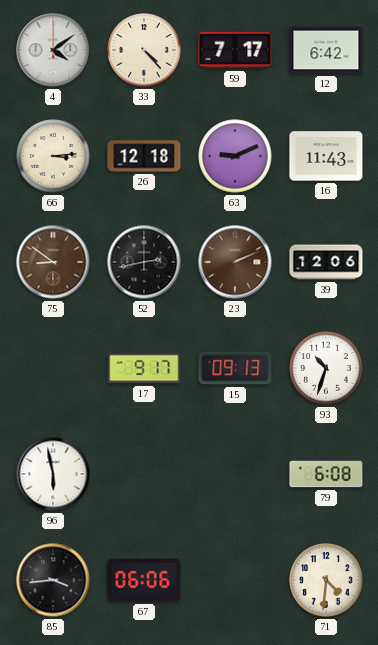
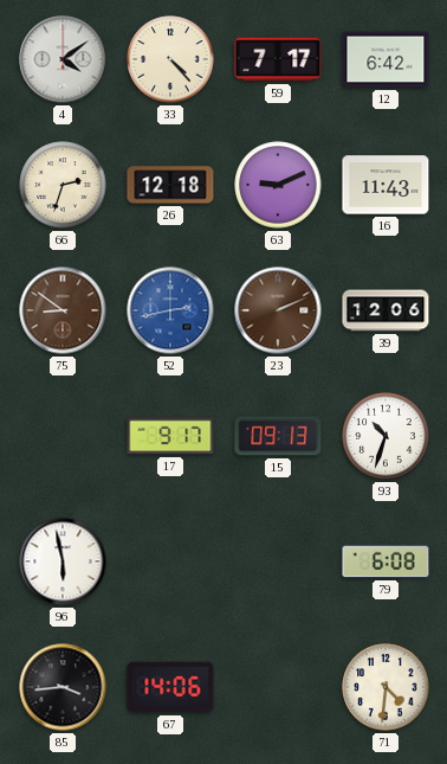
66: 3:14 -> 2:33 (63, 185)
52 dial: black -> blue (170, 310)
67: 06:06 -> 14:06 (170, 687)
